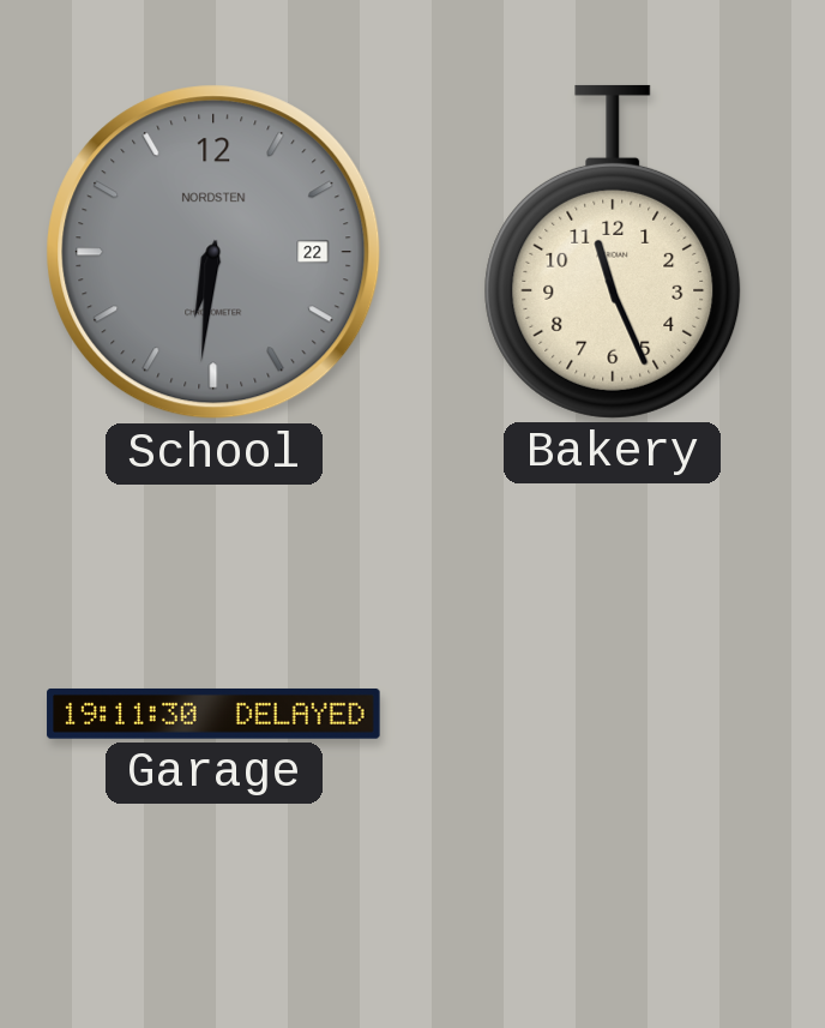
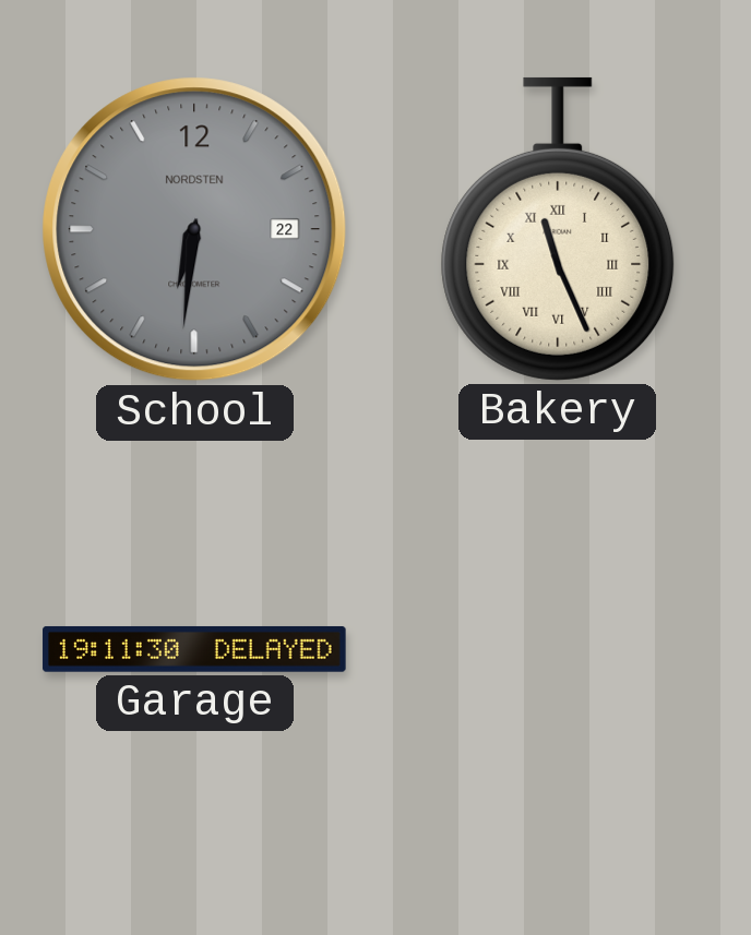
Bakery numerals: Arabic -> Roman (558, 229)
